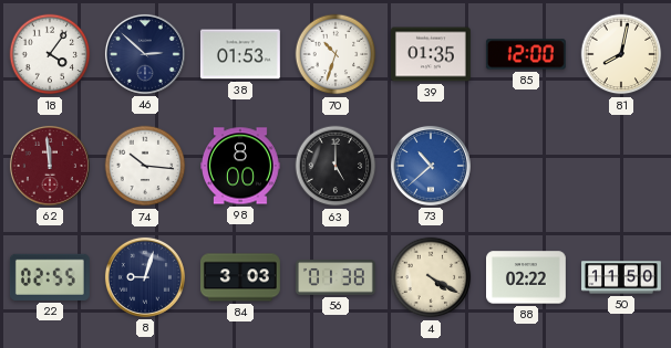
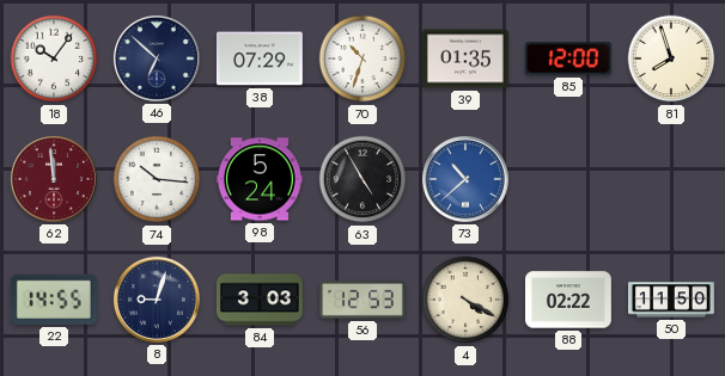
18: 4:06 -> 10:06 (54, 58)
46: 2:52 -> 6:52 (157, 58)
38: 01:53 -> 07:29 (260, 58)
81: 8:02 -> 7:57 (671, 58)
98: 8:00 -> 5:24 (261, 179)
63: 5:00 -> 4:55 (363, 179)
22: 02:55 -> 14:55 (54, 300)
56: 01:38 -> 12:53 (364, 300)
